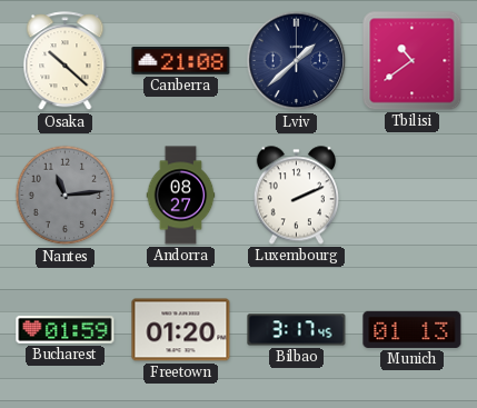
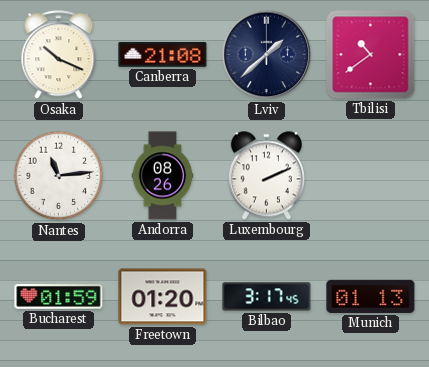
Osaka: 10:22 -> 10:19 (59, 55)
Nantes dial: grey -> white (59, 176)
Andorra: 08:27 -> 08:26 (163, 176)
